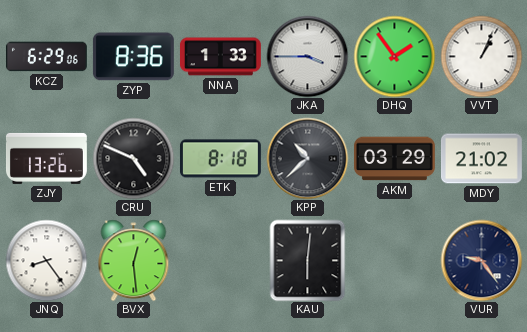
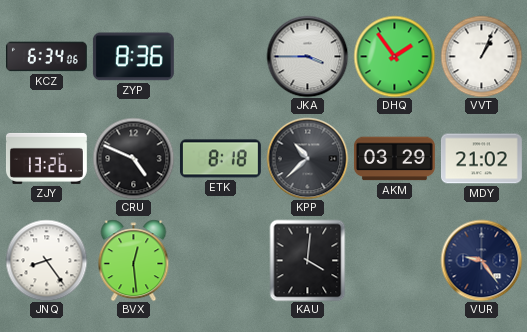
KCZ: 6:29 -> 6:34 (46, 57)
NNA: 1:33 -> none (220, 57)
KAU: 6:01 -> 4:01 (308, 260)
